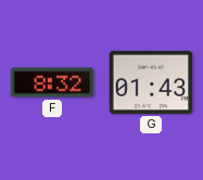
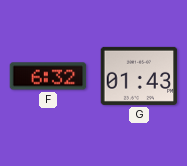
F: 8:32 -> 6:32 (48, 76)
